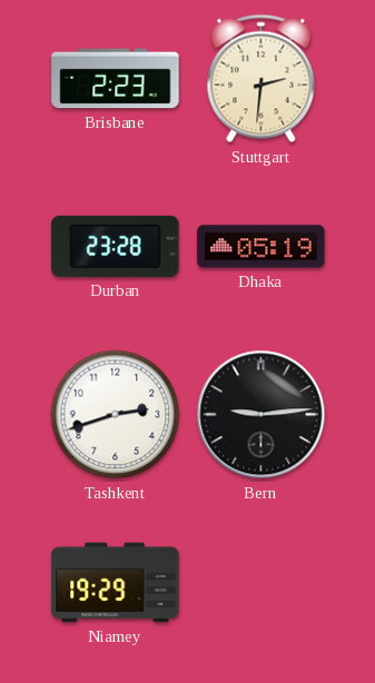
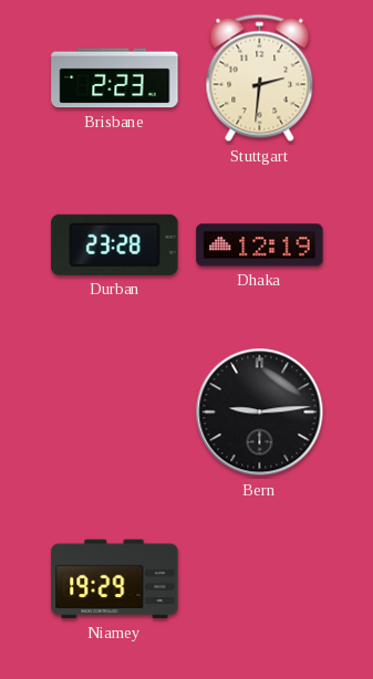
Dhaka: 05:19 -> 12:19 (260, 246)
Tashkent: 2:42 -> none (116, 415)
